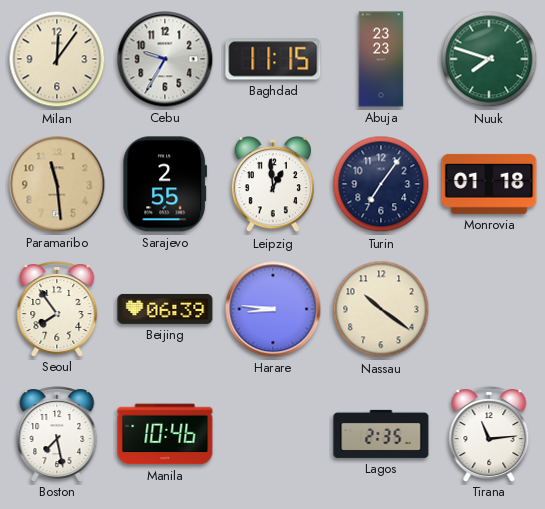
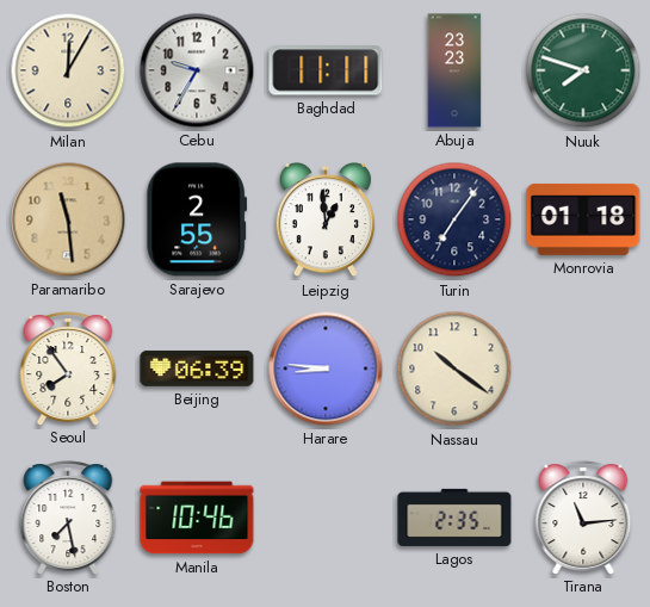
Milan: 12:06 -> 12:05 (68, 70)
Baghdad: 11:15 -> 11:11 (326, 70)
